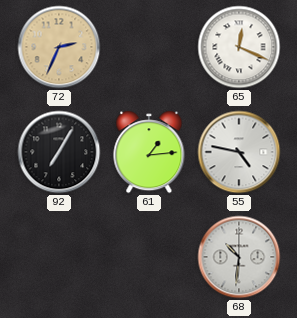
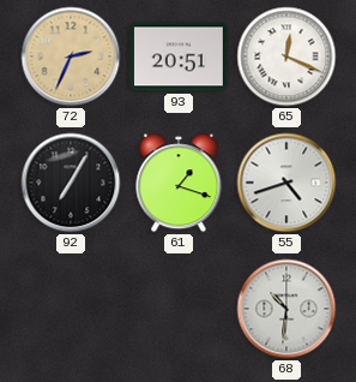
93: none -> 20:51 (179, 56)
61: 1:14 -> 1:18 (179, 183)
55: 4:47 -> 4:42 (286, 183)
